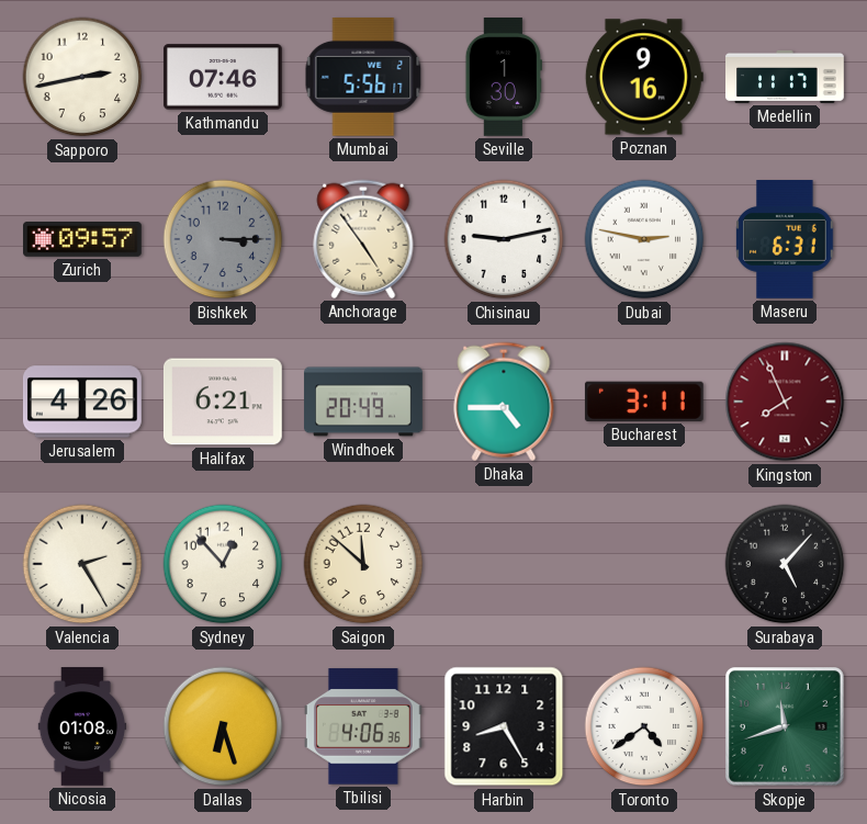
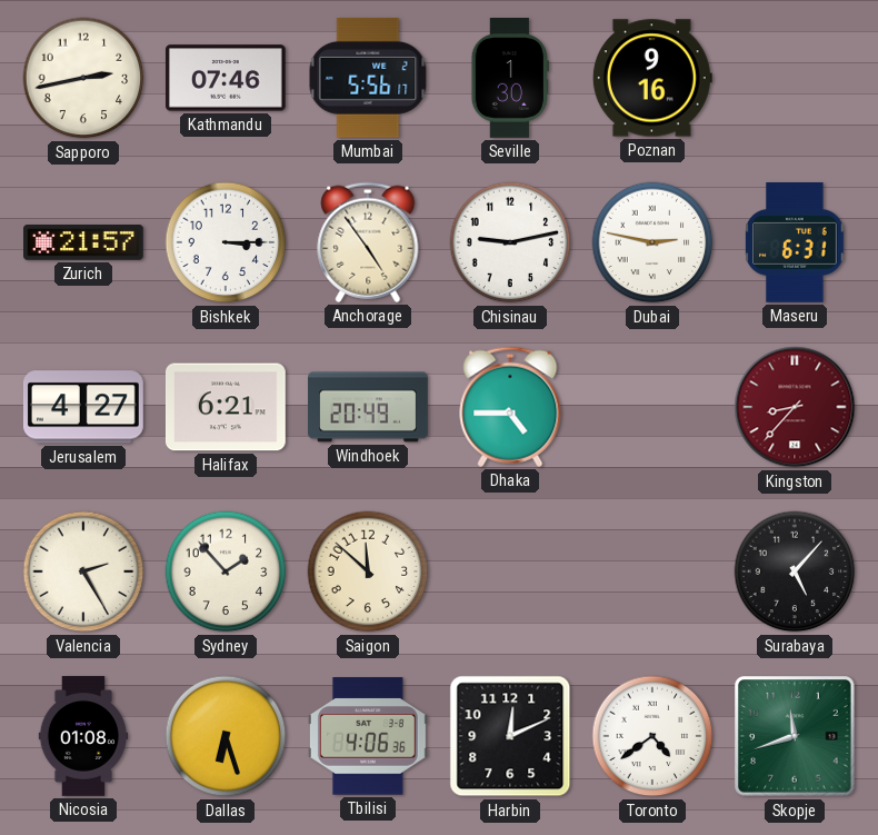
Medellin: 11:17 -> none (785, 77)
Zurich: 09:57 -> 21:57 (84, 243)
Bishkek dial: grey -> white (226, 242)
Jerusalem: 4:26 -> 4:27 (83, 407)
Bucharest: 3:11 -> none (644, 402)
Kingston: 7:56 -> 8:37 (795, 407)
Sydney: 12:53 -> 1:53 (226, 571)
Harbin: 8:25 -> 12:11 (510, 736)
